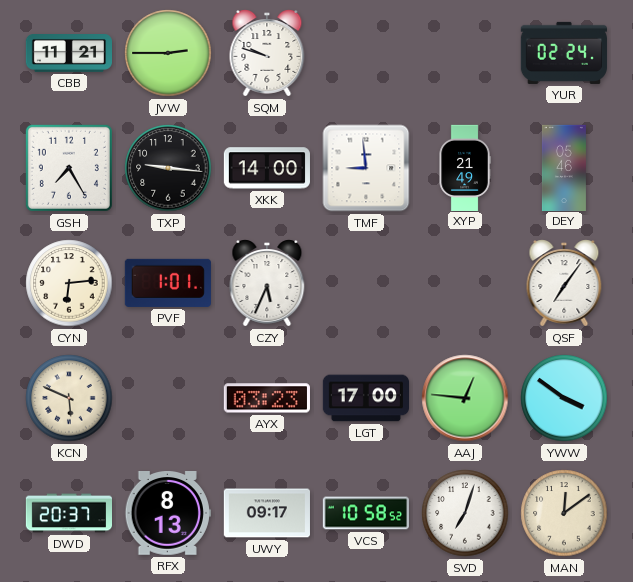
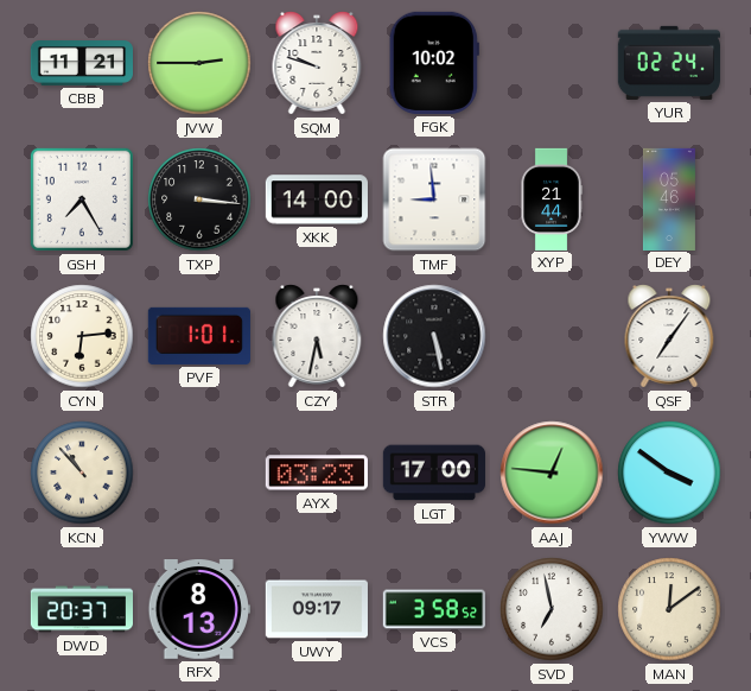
FGK: none -> 10:02 (434, 63)
TXP: 9:16 -> 3:16 (199, 199)
XYP: 21:49 -> 21:44 (552, 198)
CZY: 5:34 -> 5:32 (317, 336)
STR: none -> 5:28 (434, 336)
KCN: 5:49 -> 10:53 (82, 473)
VCS: 10:58 -> 3:58 (434, 609)
SVD: 7:03 -> 6:58 (552, 609)
